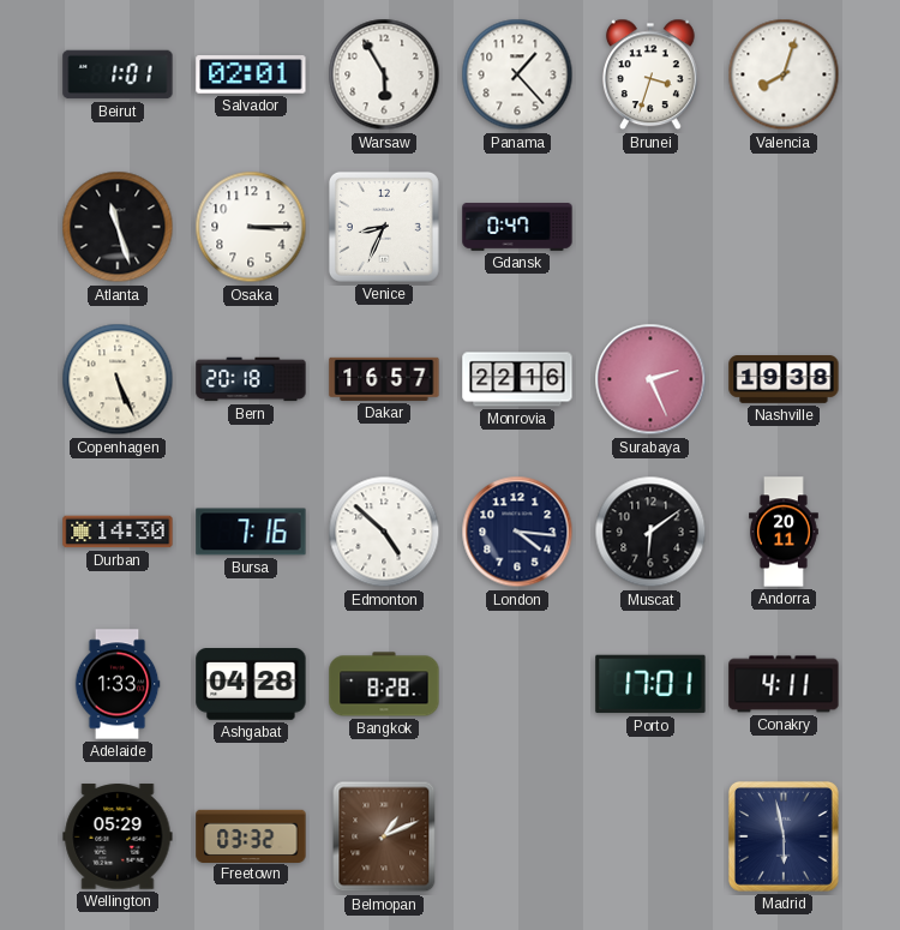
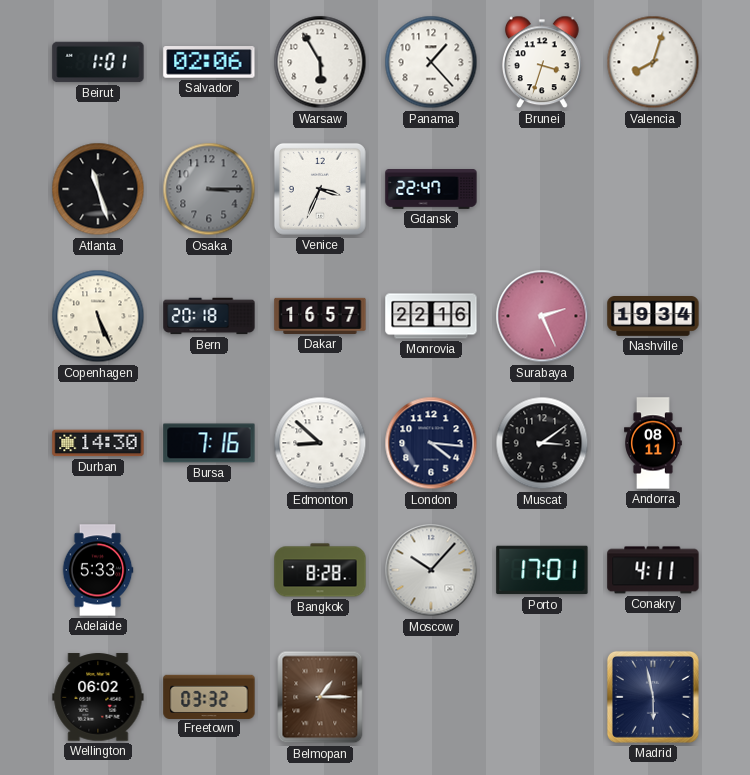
Salvador: 02:01 -> 02:06 (209, 62)
Osaka dial: white -> grey (209, 189)
Venice: 8:34 -> 3:34 (320, 189)
Gdansk: 0:47 -> 22:47 (431, 189)
Nashville: 19:38 -> 19:34 (653, 317)
Edmonton: 4:52 -> 8:52 (320, 443)
Muscat: 6:09 -> 3:09 (542, 443)
Andorra: 20:11 -> 08:11 (654, 443)
Adelaide: 1:33 -> 5:33 (98, 570)
Ashgabat: 04:28 -> none (251, 684)
Moscow: none -> 10:07 (431, 570)
Wellington: 05:29 -> 06:02 (98, 697)
Belmopan: 1:11 -> 1:15 (320, 697)
